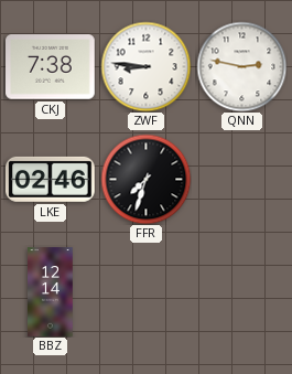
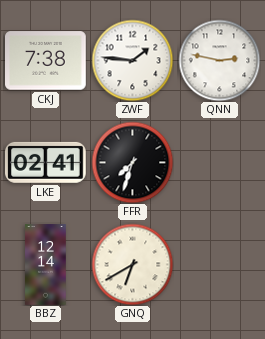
ZWF: 8:46 -> 1:46 (132, 60)
LKE: 02:46 -> 02:41 (46, 162)
GNQ: none -> 6:40 (132, 264)
